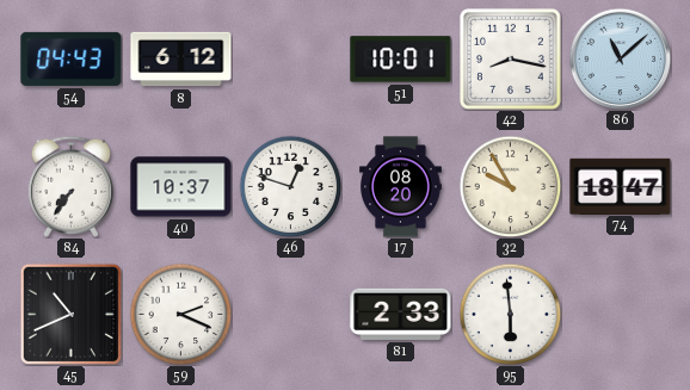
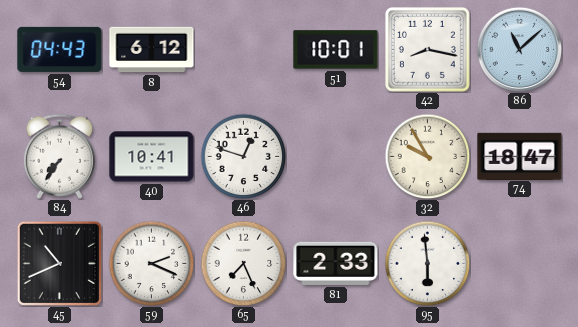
40: 10:37 -> 10:41 (152, 157)
17: 08:20 -> none (401, 187)
65: none -> 7:26 (243, 263)
